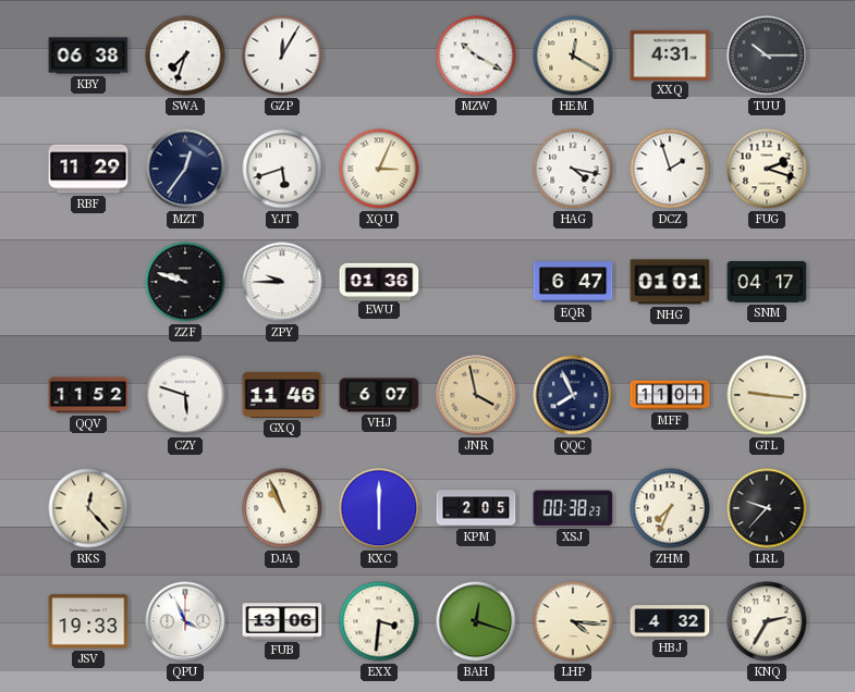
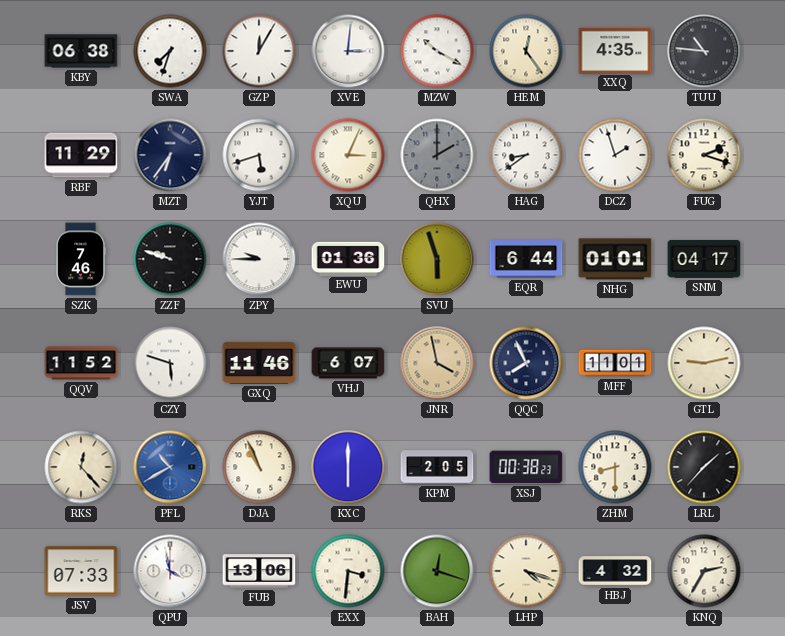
XVE: none -> 3:01 (348, 51)
HEM: 12:20 -> 12:24 (526, 51)
XXQ: 4:31 -> 4:35 (615, 50)
TUU: 10:15 -> 10:46 (704, 51)
MZT: 12:36 -> 6:36 (170, 155)
QHX: none -> 2:00 (437, 155)
HAG: 4:17 -> 8:39 (526, 155)
SZK: none -> 7:46 (80, 259)
SVU: none -> 5:57 (437, 259)
EQR: 6:47 -> 6:44 (526, 259)
GTL: 9:16 -> 9:13 (704, 363)
PFL: none -> 10:40 (170, 467)
ZHM: 7:34 -> 8:30 (615, 467)
LRL: 9:37 -> 1:37 (704, 467)
JSV: 19:33 -> 07:33 (81, 571)
QPU: 3:56 -> 3:58 (170, 571)
LHP: 4:16 -> 4:18 (526, 571)
